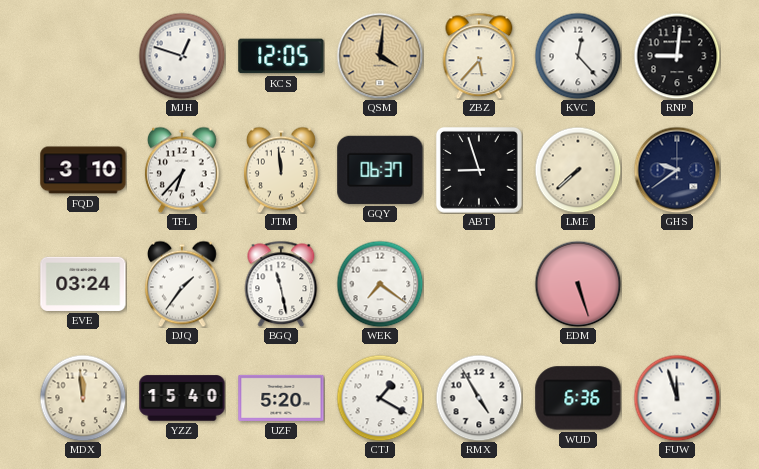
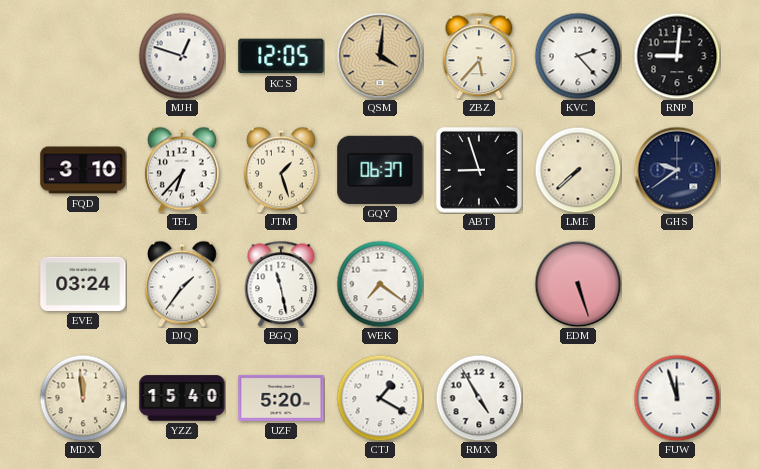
KVC: 12:23 -> 2:23 (578, 56)
JTM: 11:59 -> 1:27 (281, 170)
WUD: 6:36 -> none (578, 398)
